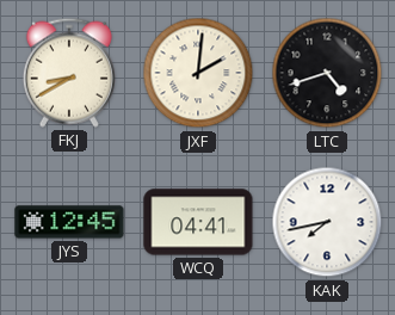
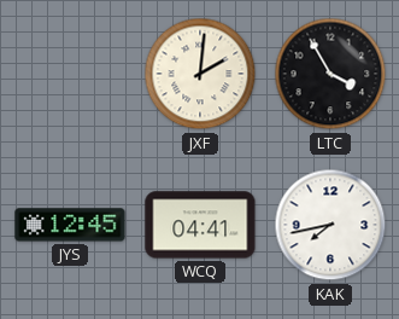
FKJ: 8:40 -> none (69, 73)
LTC: 4:42 -> 3:55 (330, 74)
